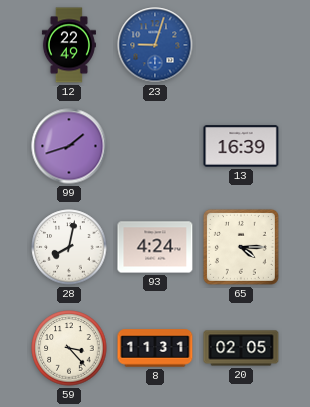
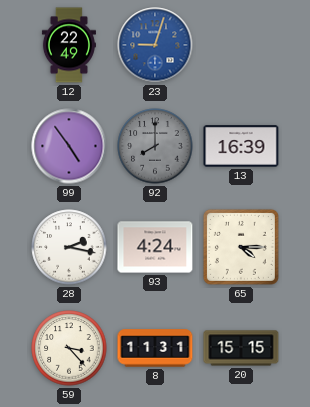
99: 1:42 -> 4:54 (69, 146)
92: none -> 8:00 (155, 146)
28: 8:02 -> 2:17 (69, 247)
20: 02:05 -> 15:15 (241, 348)
